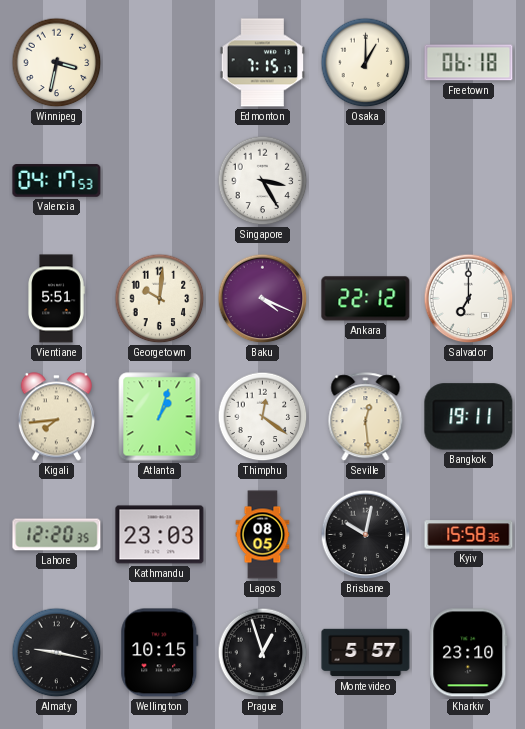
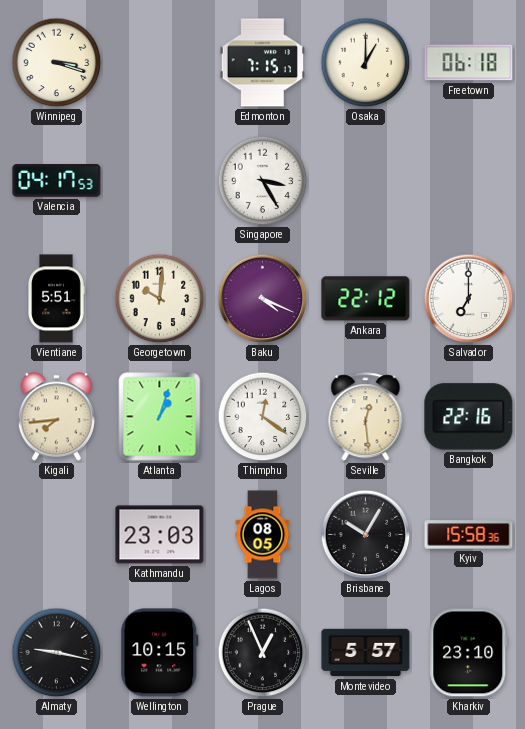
Winnipeg: 3:32 -> 3:18 (57, 63)
Bangkok: 19:11 -> 22:16 (469, 417)
Lahore: 12:20 -> none (57, 535)
Brisbane: 10:02 -> 10:05 (366, 535)
Prague: 12:57 -> 12:56 (263, 653)
